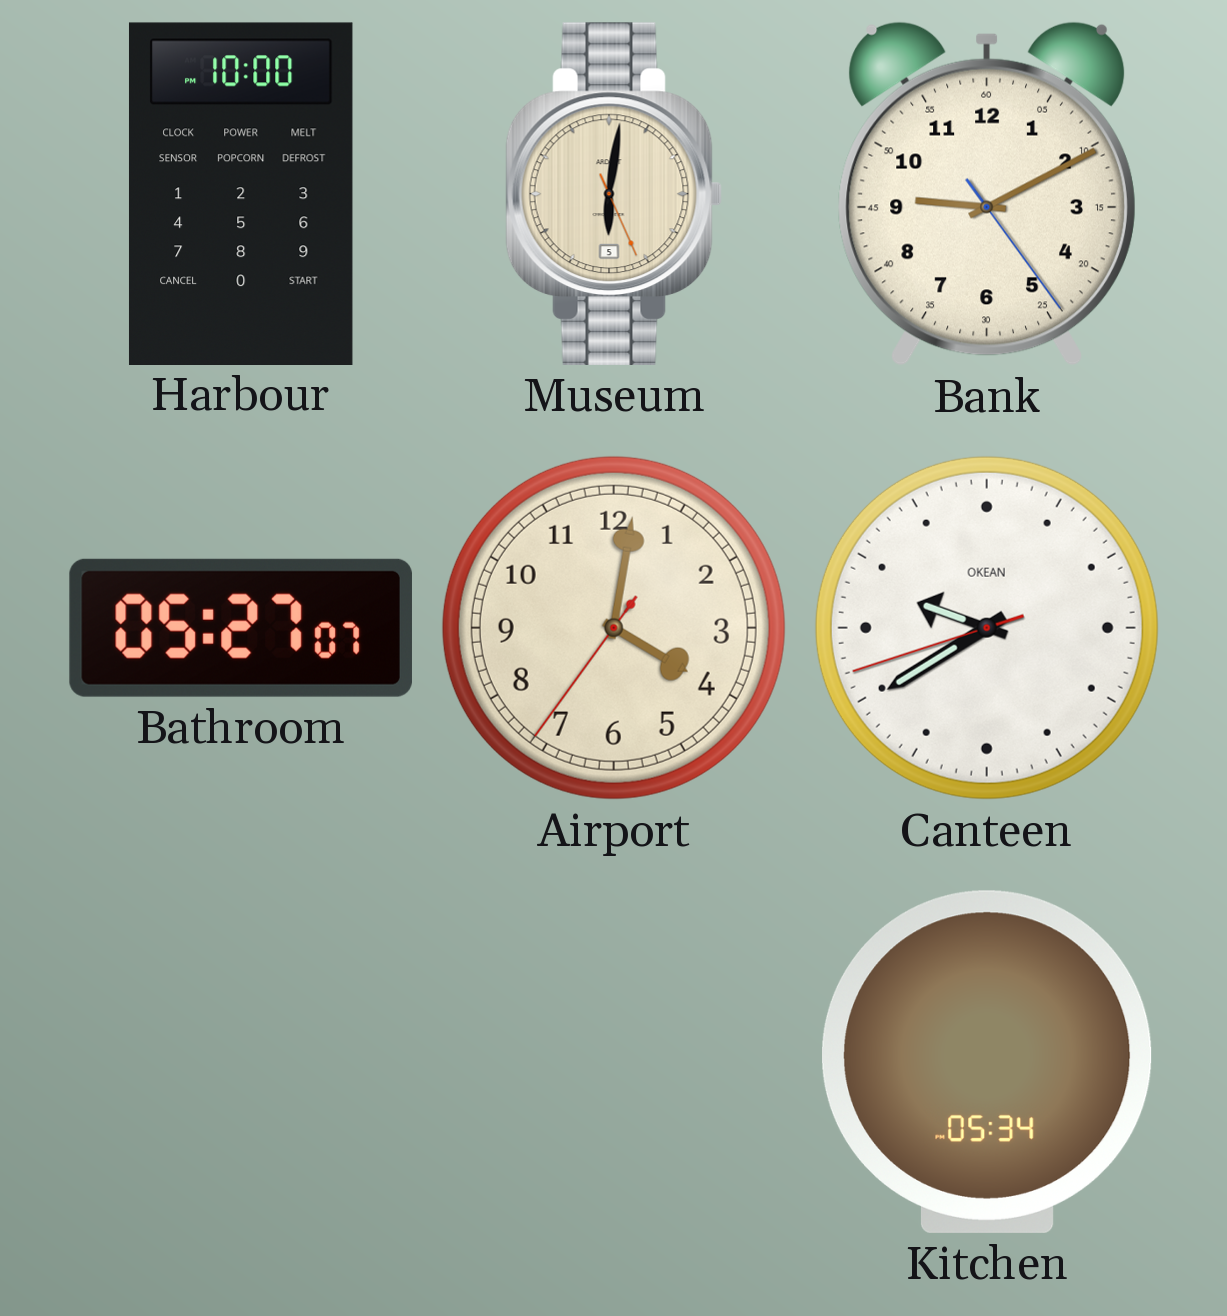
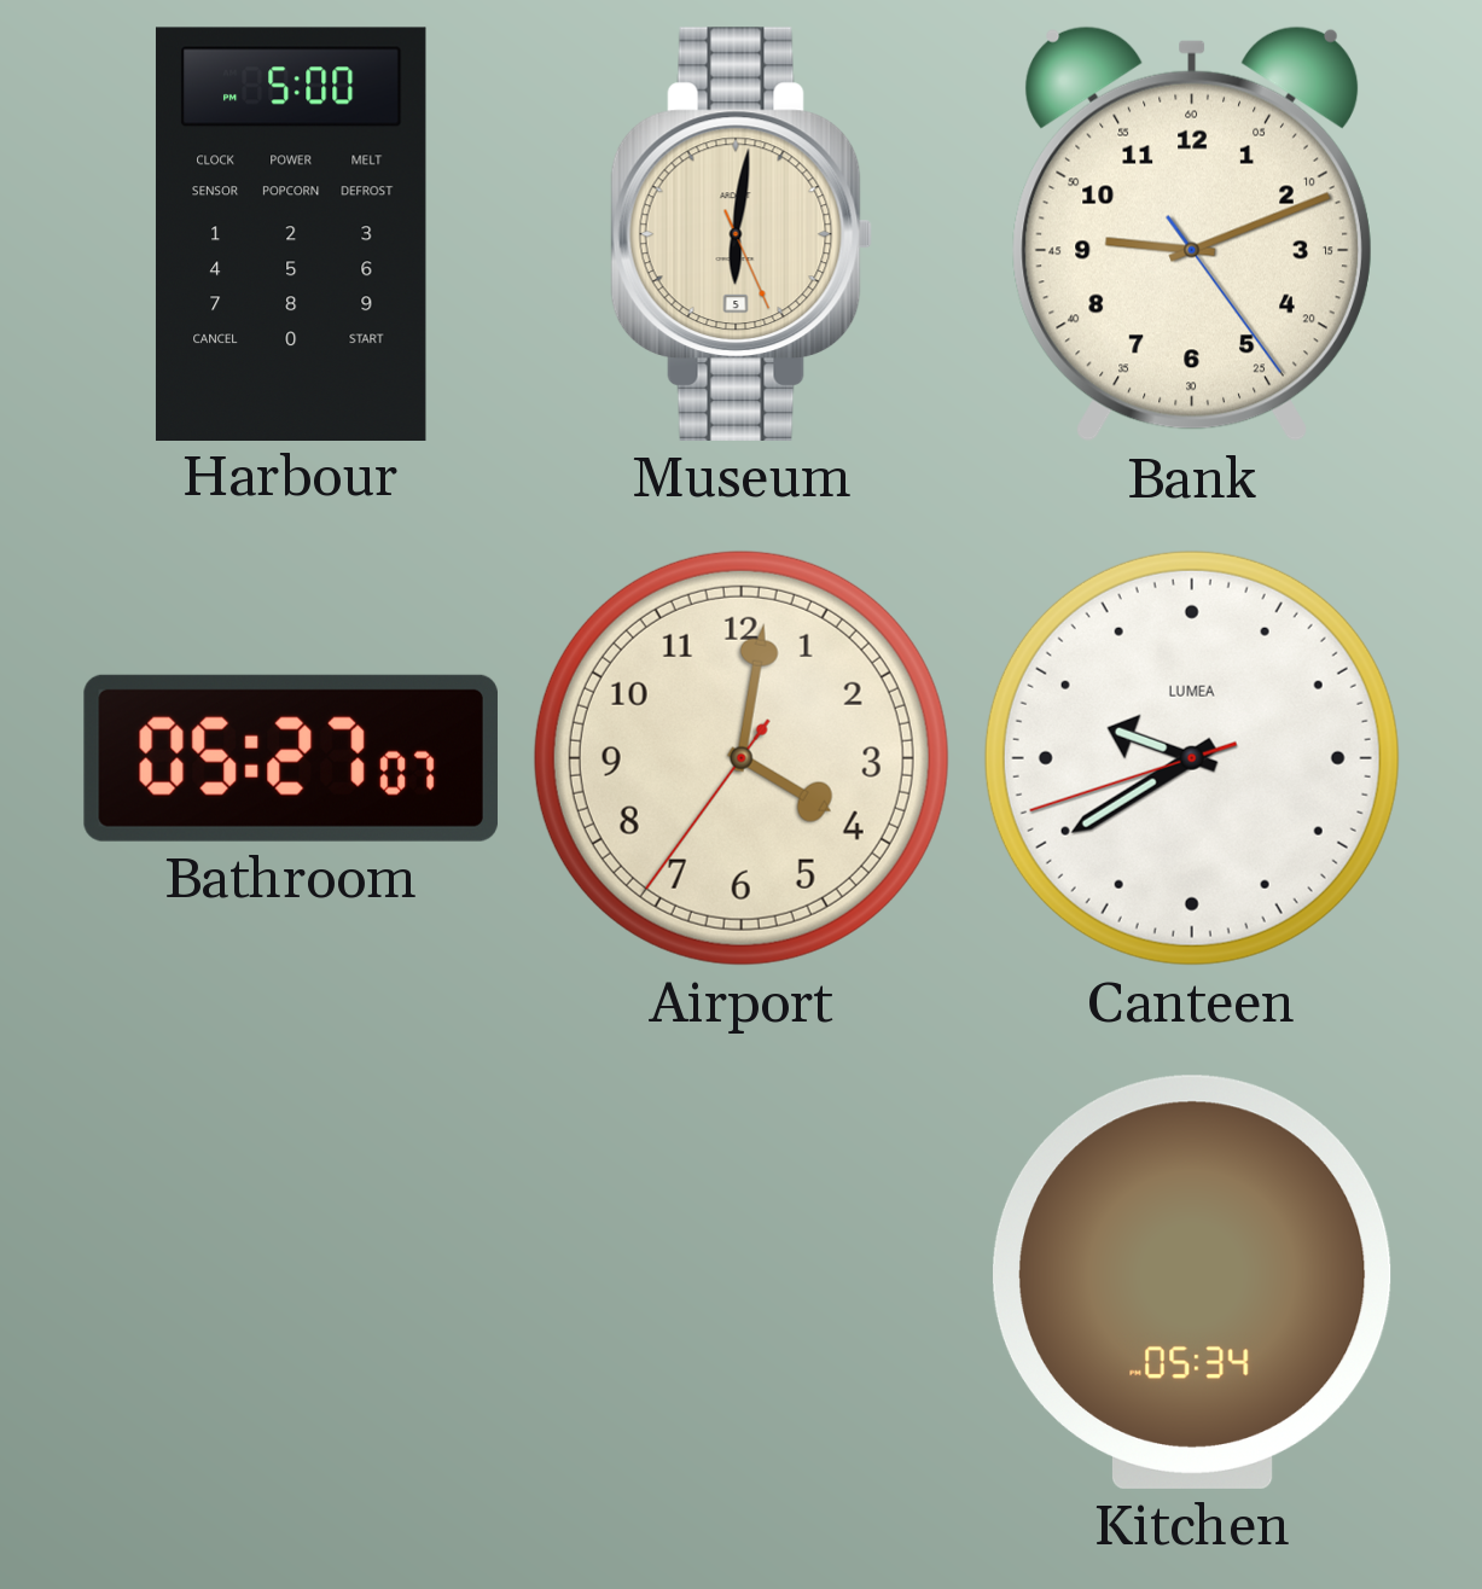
Harbour: 10:00 -> 5:00 (291, 233)
Bank: 9:10 -> 9:11 (1192, 234)
Canteen brand: OKEAN -> LUMEA (1192, 758)
